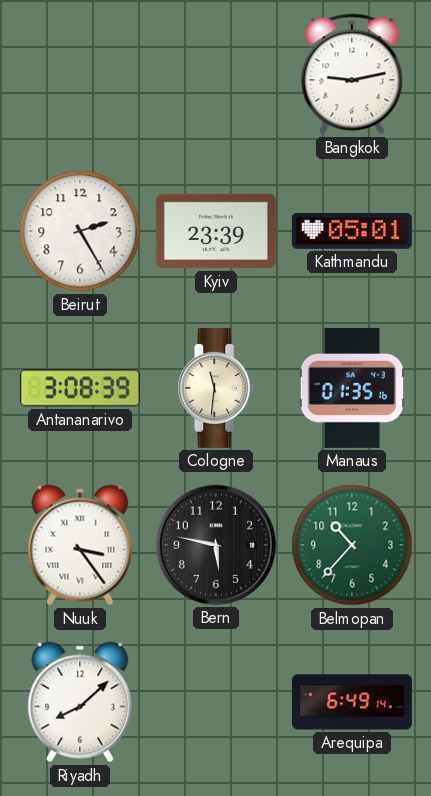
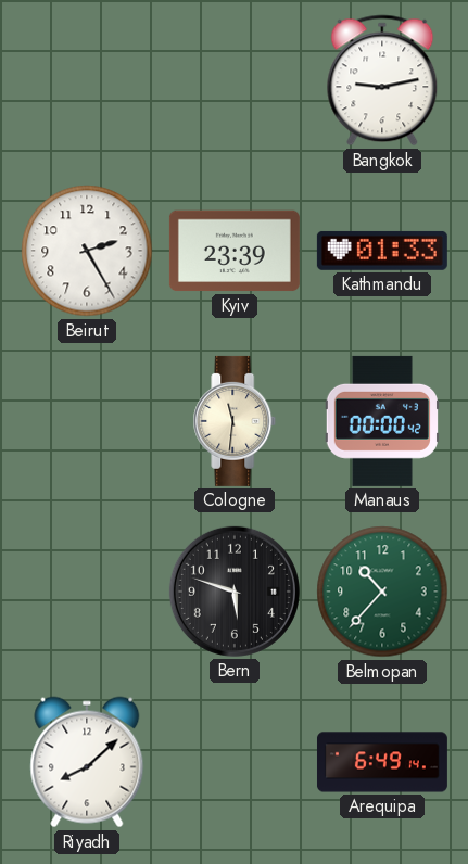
Kathmandu: 05:01 -> 01:33 (382, 251)
Antananarivo: 3:08 -> none (80, 388)
Manaus: 01:35 -> 00:00 (382, 421)
Nuuk: 3:24 -> none (80, 545)
Bern: 5:47 -> 5:48 (235, 592)
